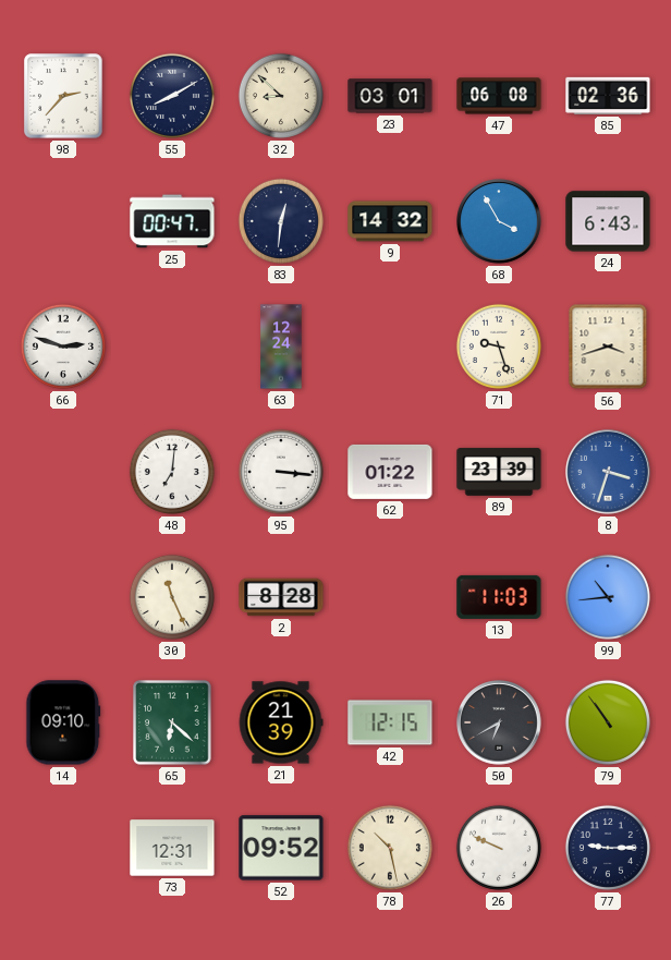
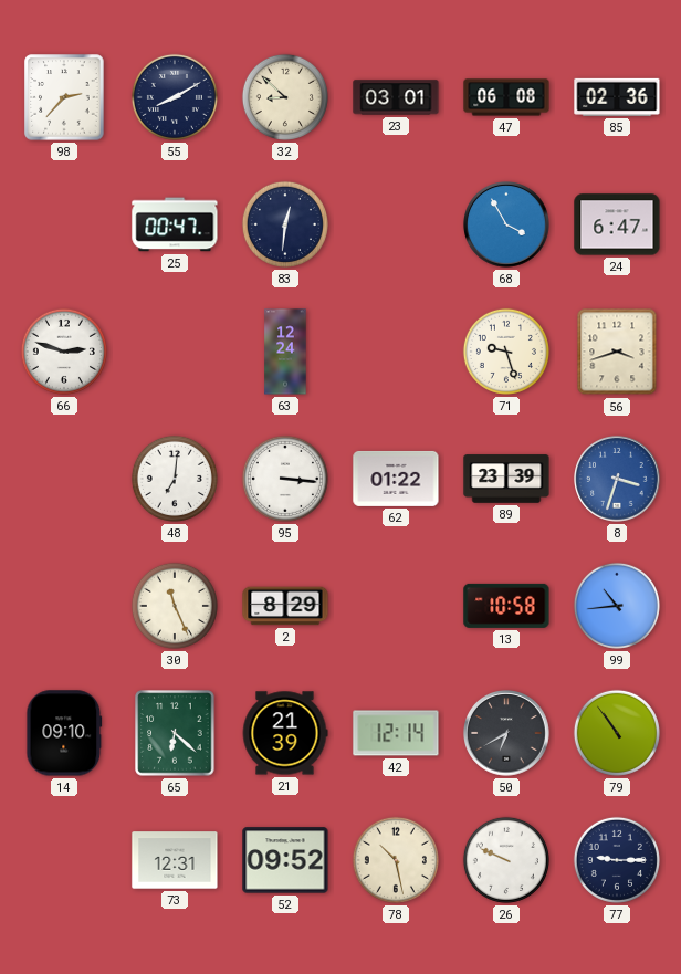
9: 14:32 -> none (390, 221)
24: 6:43 -> 6:47 (617, 224)
2: 8:28 -> 8:29 (285, 606)
13: 11:03 -> 10:58 (506, 606)
42: 12:15 -> 12:14 (396, 733)
